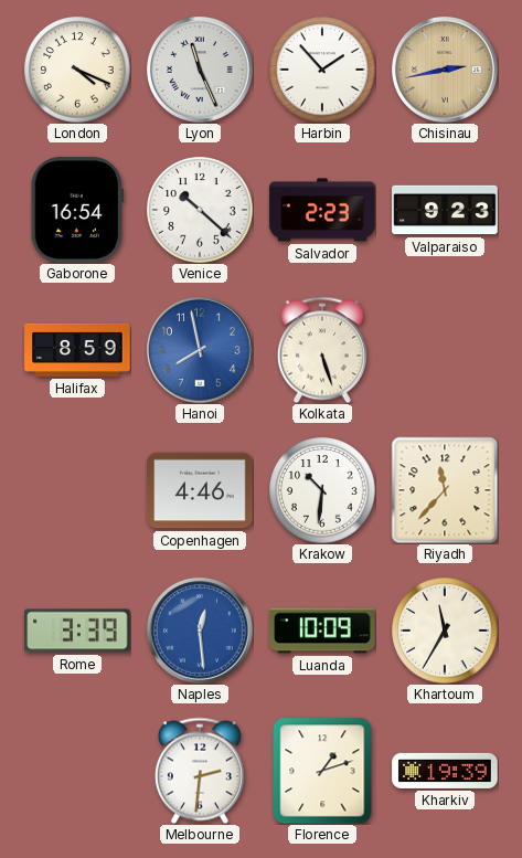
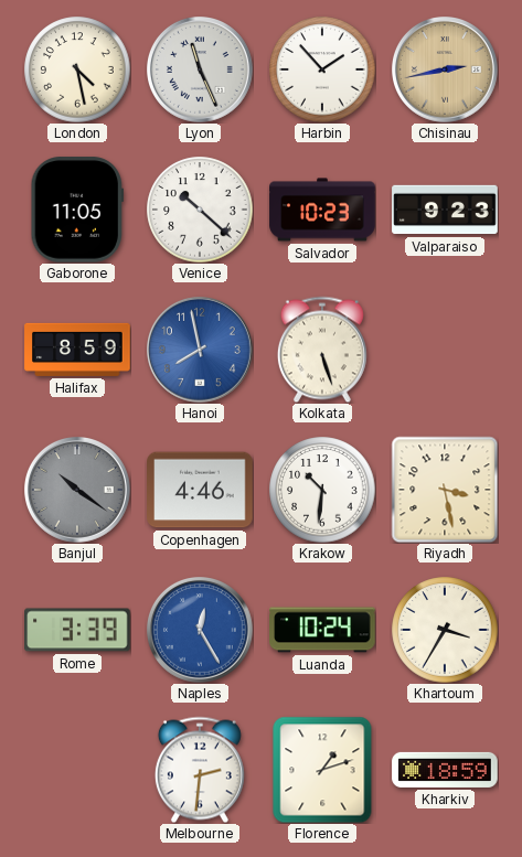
London: 4:19 -> 4:28 (77, 69)
Gaborone: 16:54 -> 11:05 (77, 210)
Salvador: 2:23 -> 10:23 (322, 210)
Banjul: none -> 10:21 (78, 491)
Riyadh: 11:37 -> 3:28 (445, 490)
Naples: 12:29 -> 12:25 (201, 631)
Luanda: 10:09 -> 10:24 (322, 630)
Khartoum: 11:35 -> 3:35 (445, 630)
Kharkiv: 19:39 -> 18:59 (445, 770)
